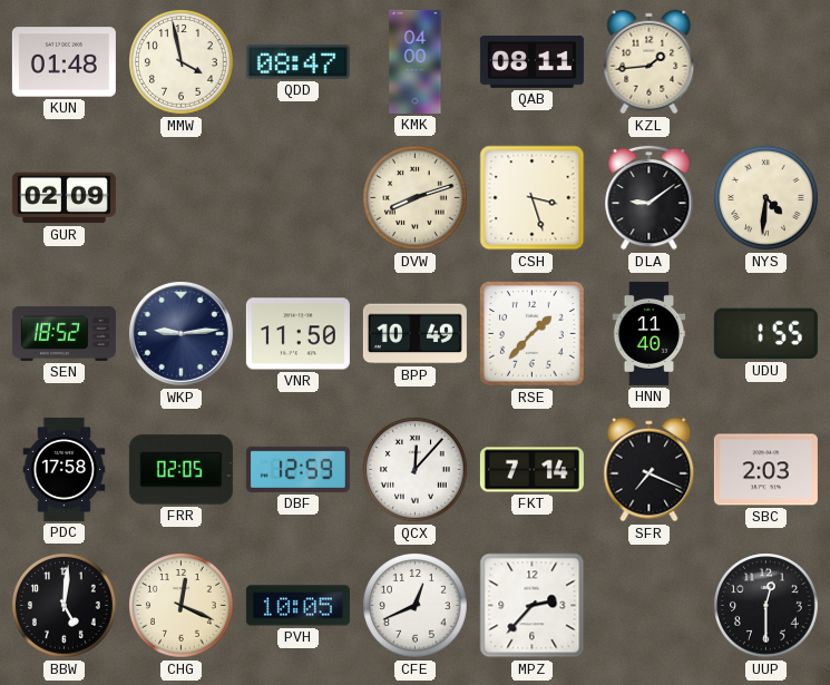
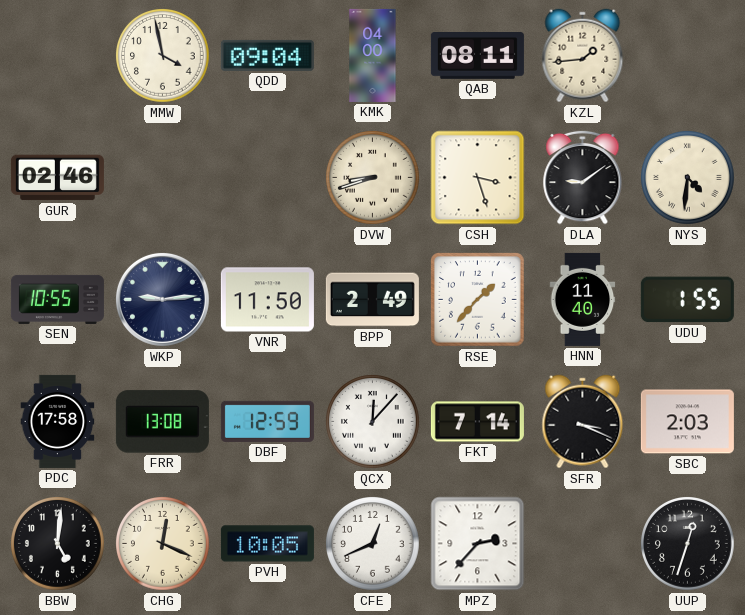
KUN: 01:48 -> none (64, 62)
QDD: 08:47 -> 09:04 (267, 55)
GUR: 02:09 -> 02:46 (57, 178)
DVW: 8:12 -> 8:42 (373, 178)
SEN: 18:52 -> 10:55 (57, 299)
BPP: 10:49 -> 2:49 (372, 300)
FRR: 02:05 -> 13:08 (162, 422)
SFR: 7:19 -> 3:19 (583, 422)
UUP: 12:30 -> 12:33 (688, 544)
